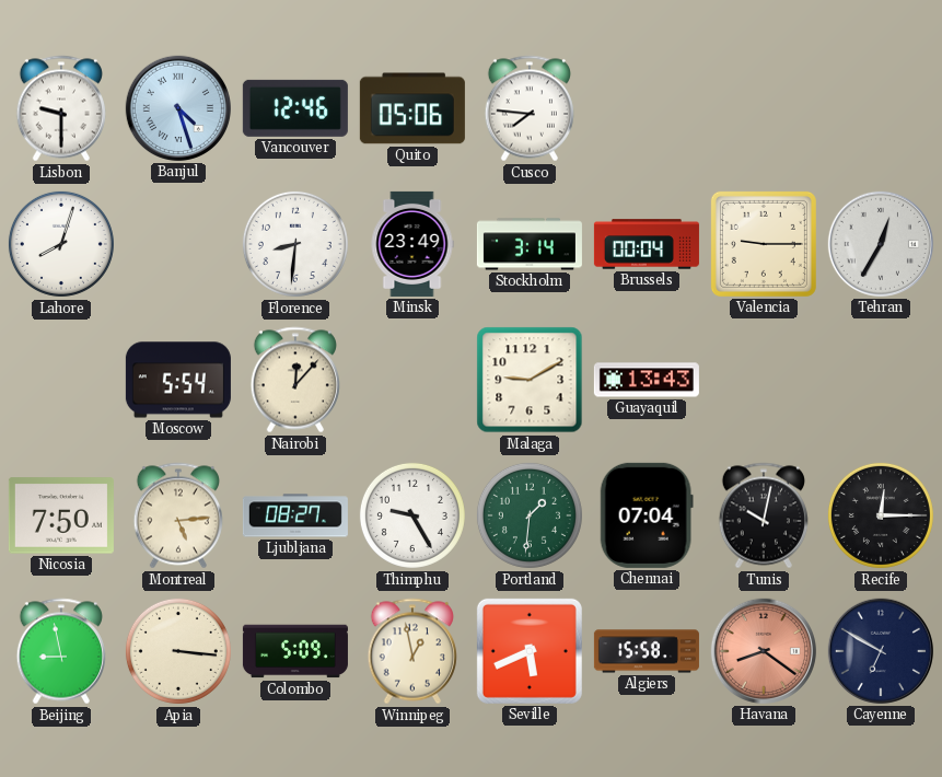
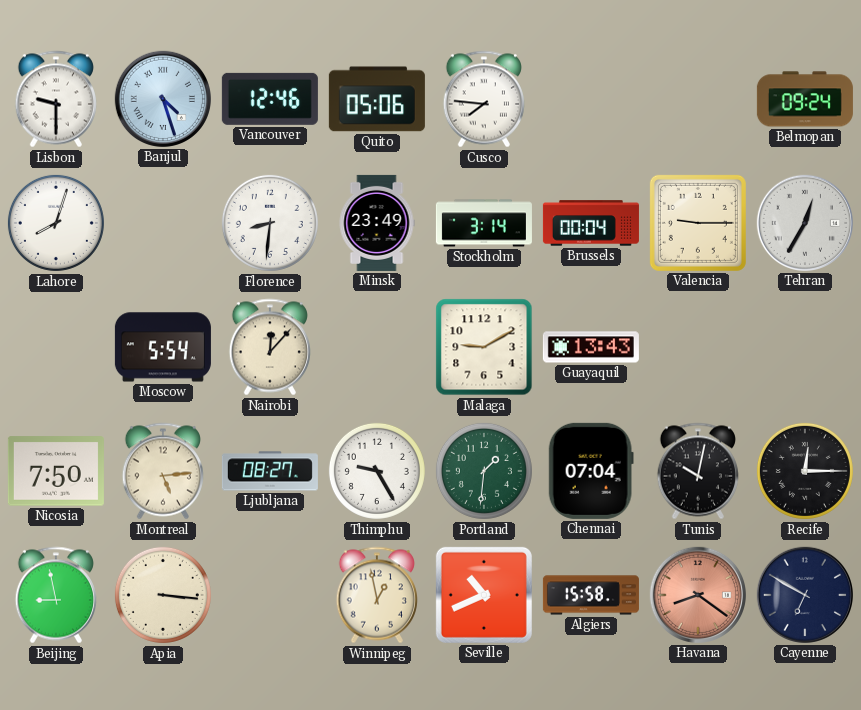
Belmopan: none -> 09:24 (805, 99)
Colombo: 5:09 -> none (295, 651)
Seville: 5:41 -> 10:41 (484, 595)
